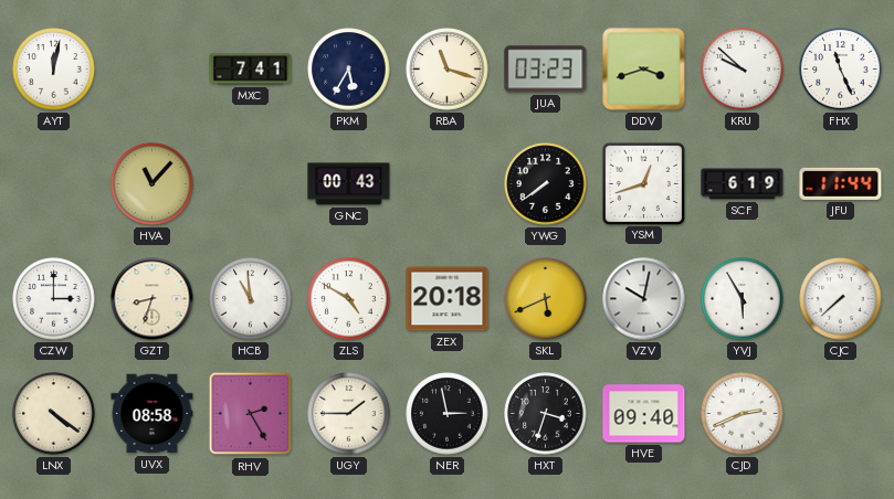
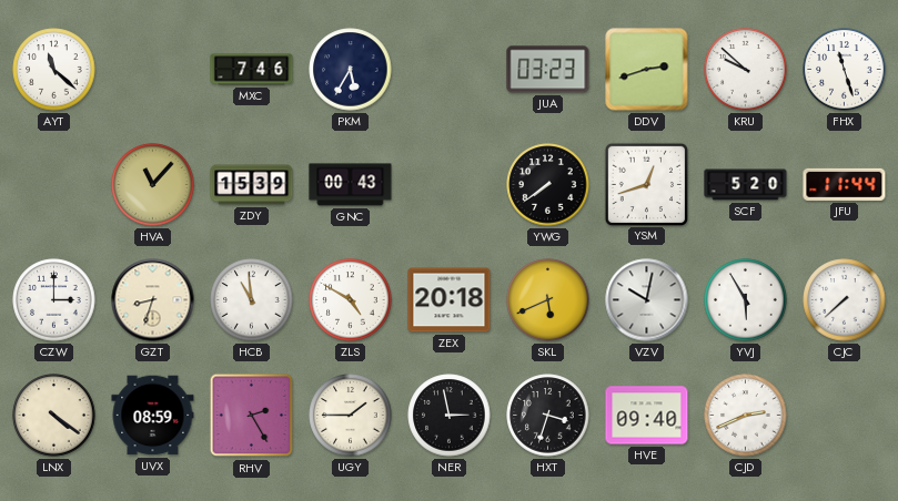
AYT: 12:02 -> 11:22 (54, 70)
MXC: 7:41 -> 7:46 (252, 70)
RBA: 11:18 -> none (448, 70)
DDV: 3:42 -> 2:42 (647, 70)
FHX: 11:26 -> 11:27 (845, 70)
ZDY: none -> 15:39 (252, 185)
SCF: 6:19 -> 5:20 (746, 185)
UVX: 08:58 -> 08:59 (153, 416)
